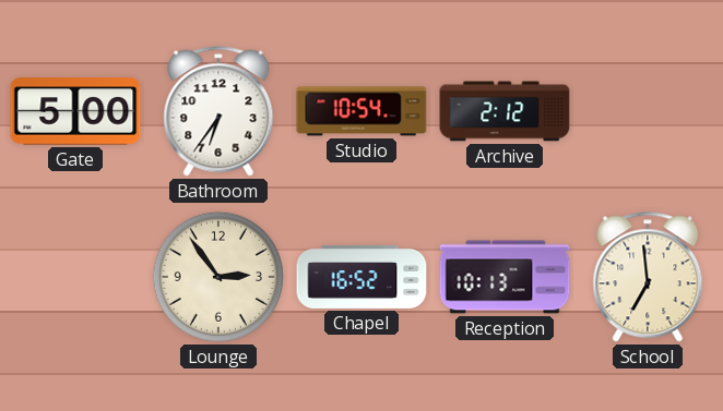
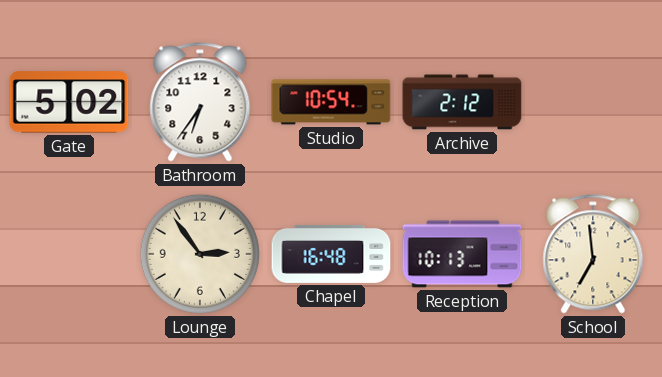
Gate: 5:00 -> 5:02 (69, 102)
Chapel: 16:52 -> 16:48 (331, 254)
